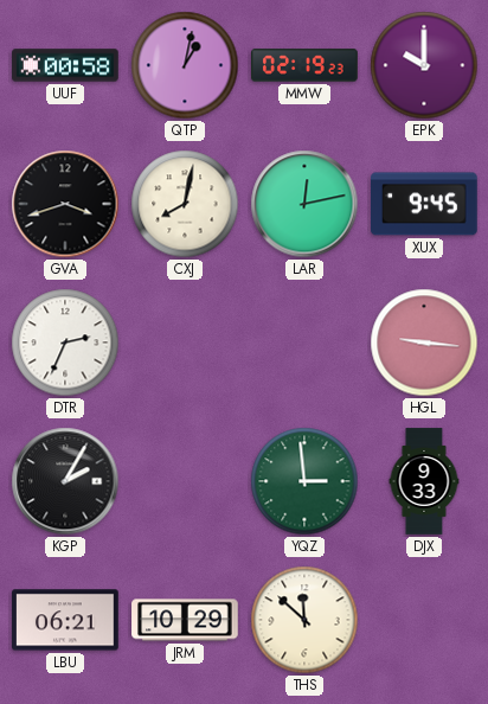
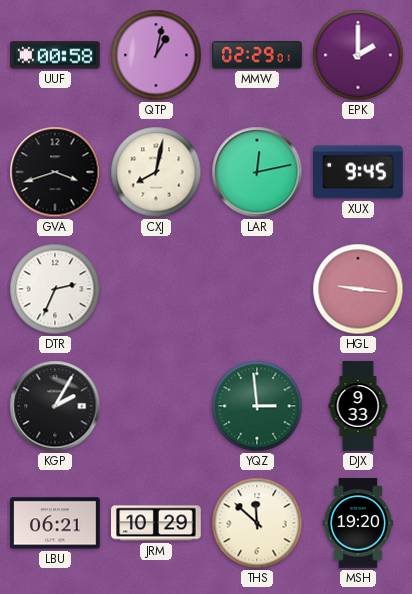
MMW: 02:19 -> 02:29 (257, 55)
EPK: 10:00 -> 2:00 (358, 55)
MSH: none -> 19:20 (358, 523)
